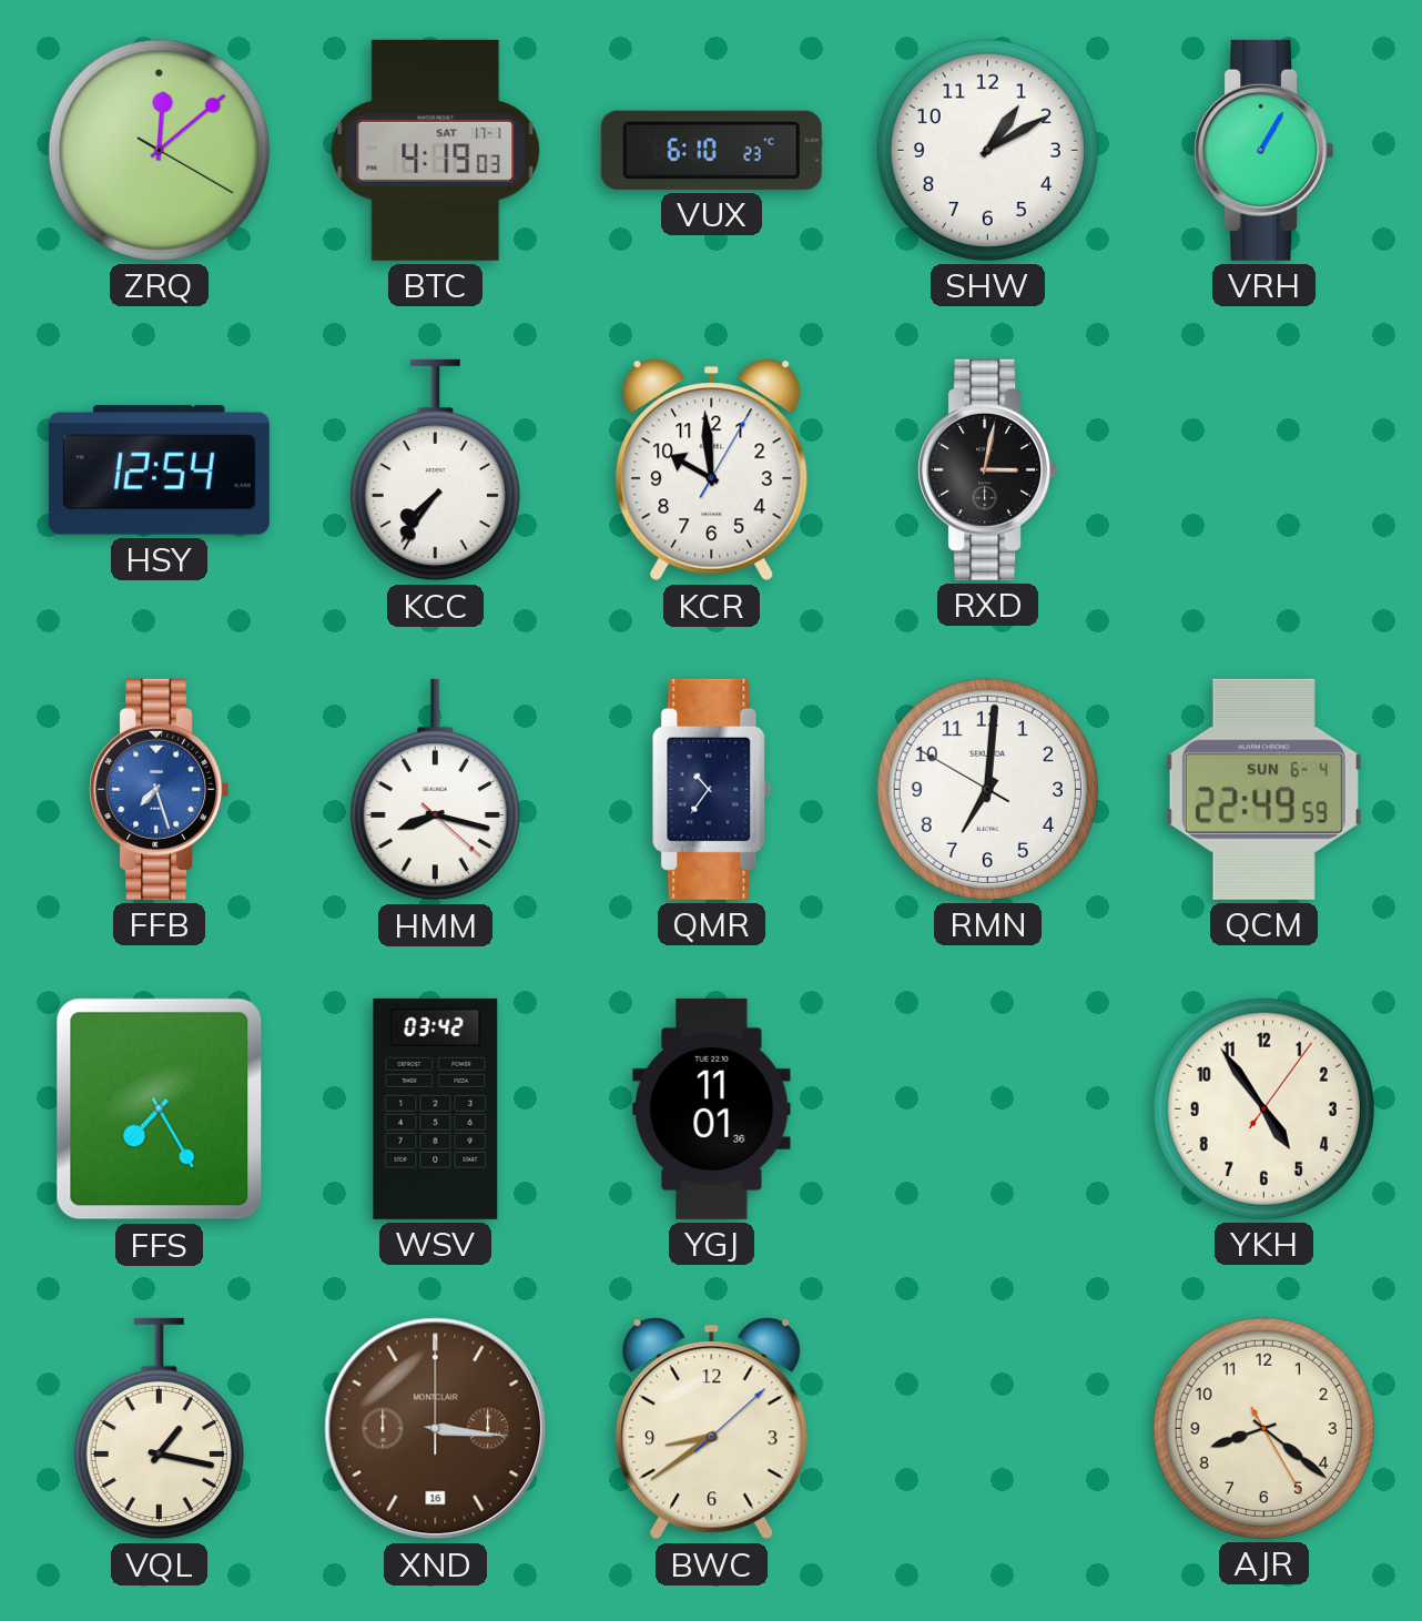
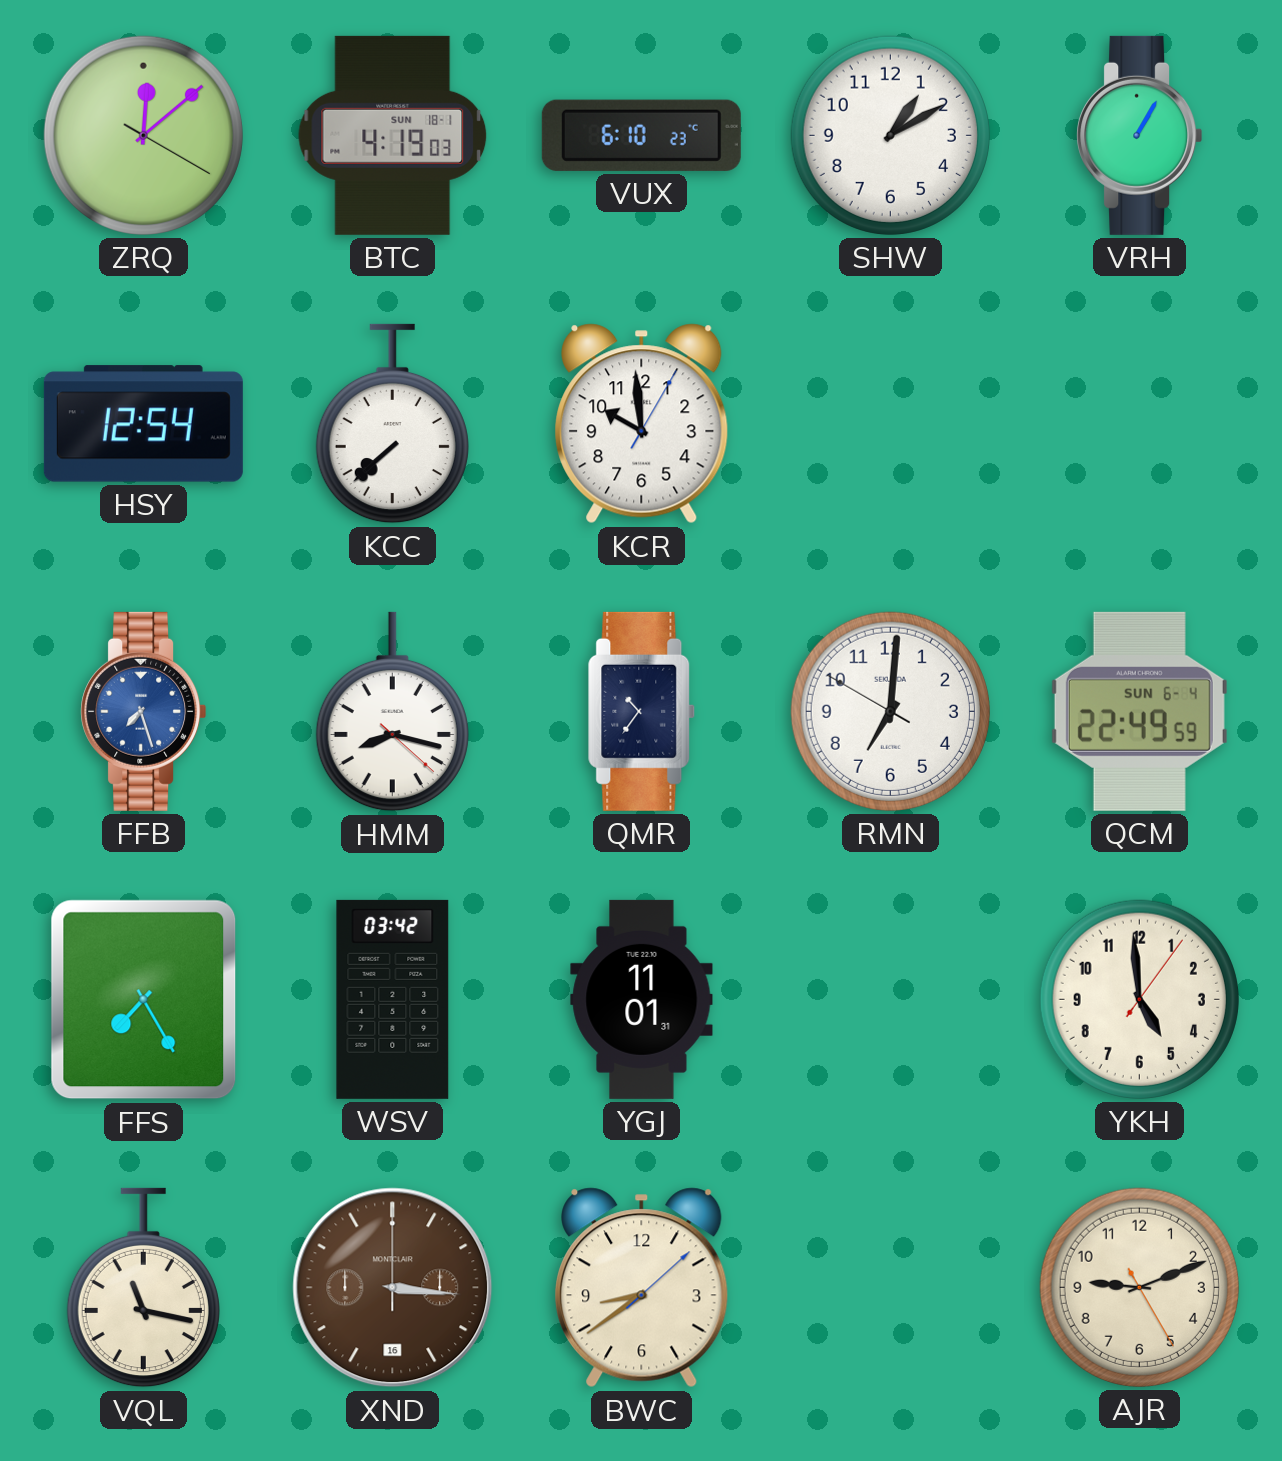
BTC date: SAT 17-1 -> SUN 18-1 (393, 135)
KCC: 7:36 -> 7:38 (392, 424)
RXD: 3:02 -> none (988, 469)
YGJ: 11:01:36 -> 11:01:31 (642, 999)
YKH: 4:54 -> 4:59 (1139, 999)
VQL: 1:17 -> 11:17 (143, 1288)
AJR: 8:21 -> 9:11 (1139, 1287)
